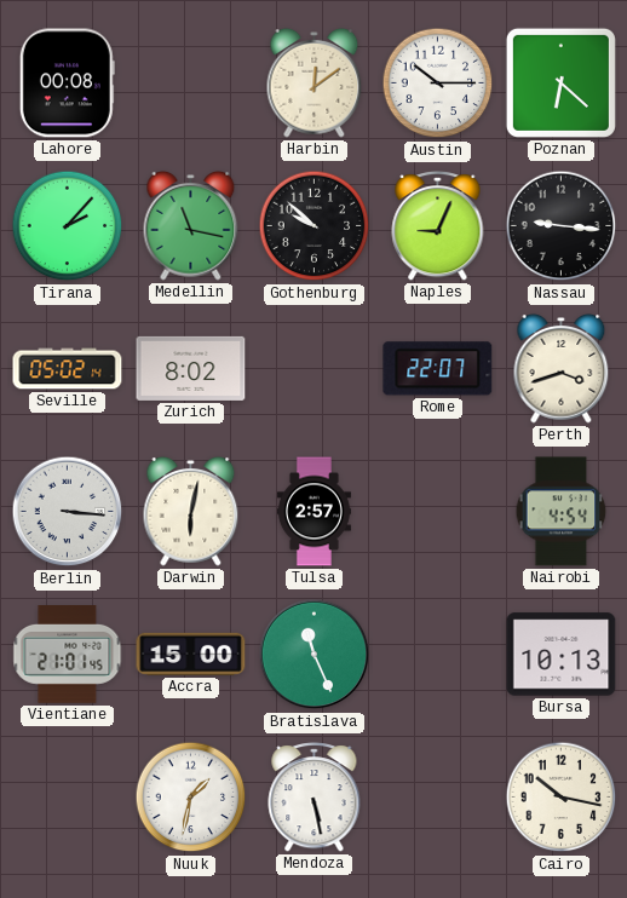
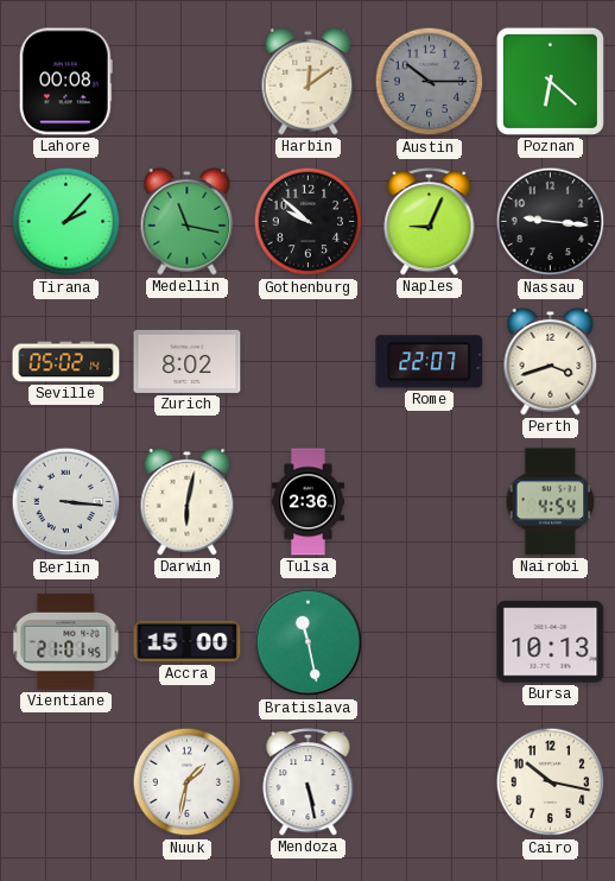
Austin dial: white -> grey (430, 82)
Tulsa: 2:57 -> 2:36 (307, 502)
Bratislava: 11:26 -> 11:28 (309, 642)
